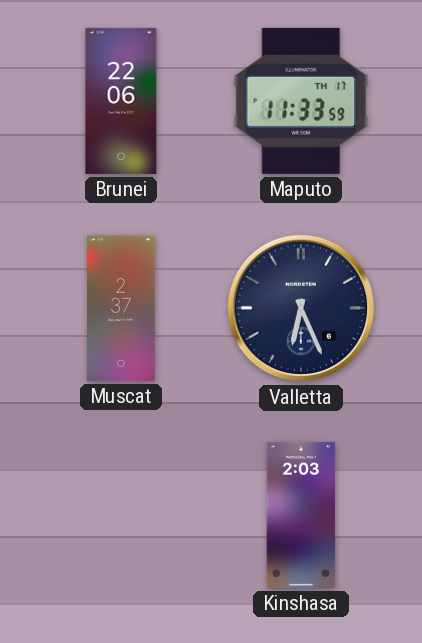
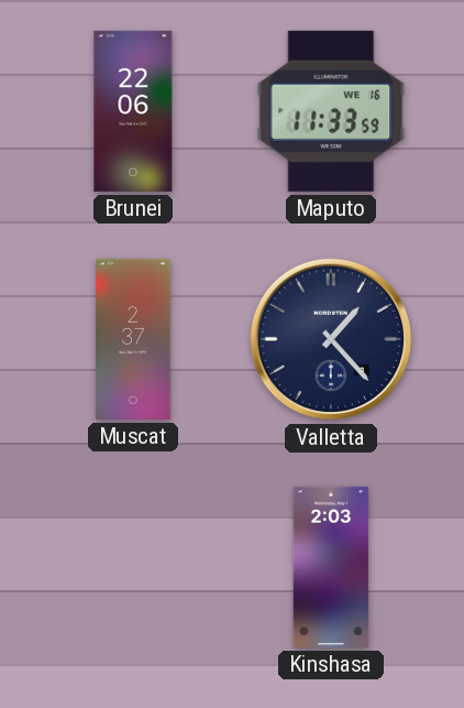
Maputo date: TH 17 -> WE 16 (331, 111)
Valletta: 6:26 -> 1:23 (331, 339)
